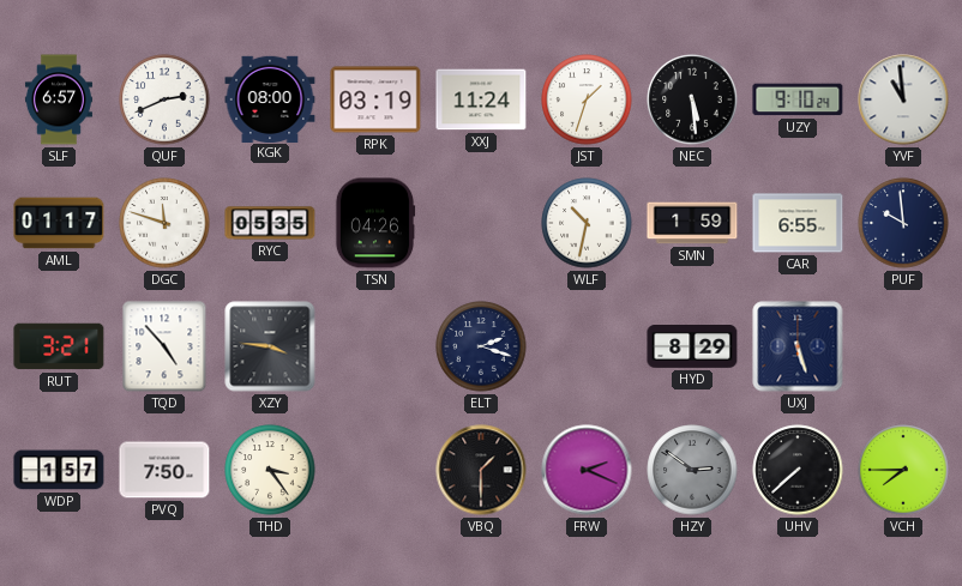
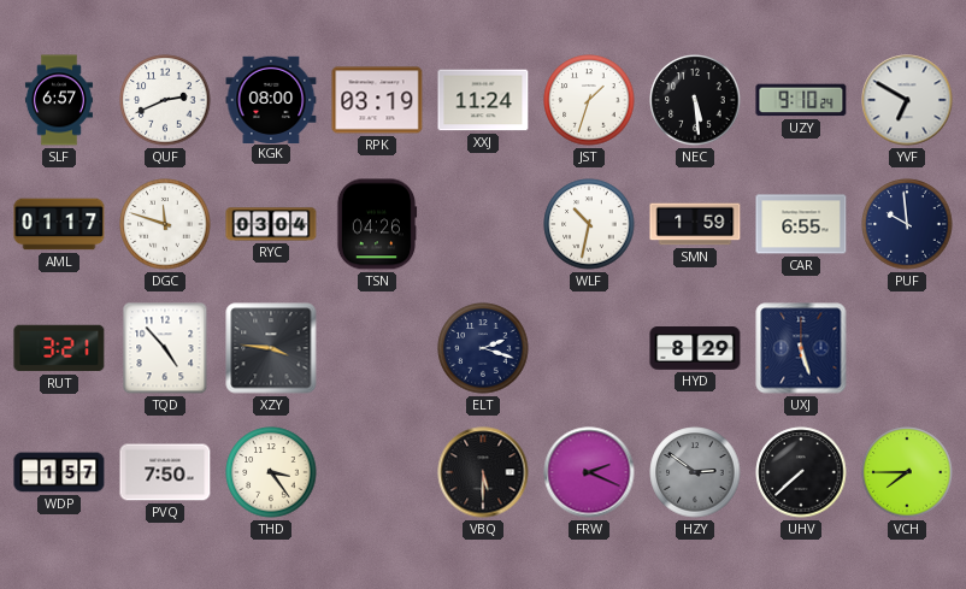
YVF: 10:59 -> 6:50 (907, 100)
RYC: 05:35 -> 03:04 (271, 224)
VBQ: 1:30 -> 5:30 (483, 472)
